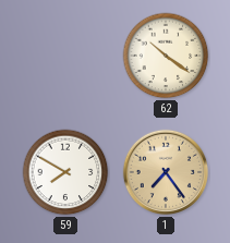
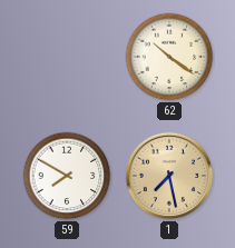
1: 7:24 -> 7:28 (169, 176)
